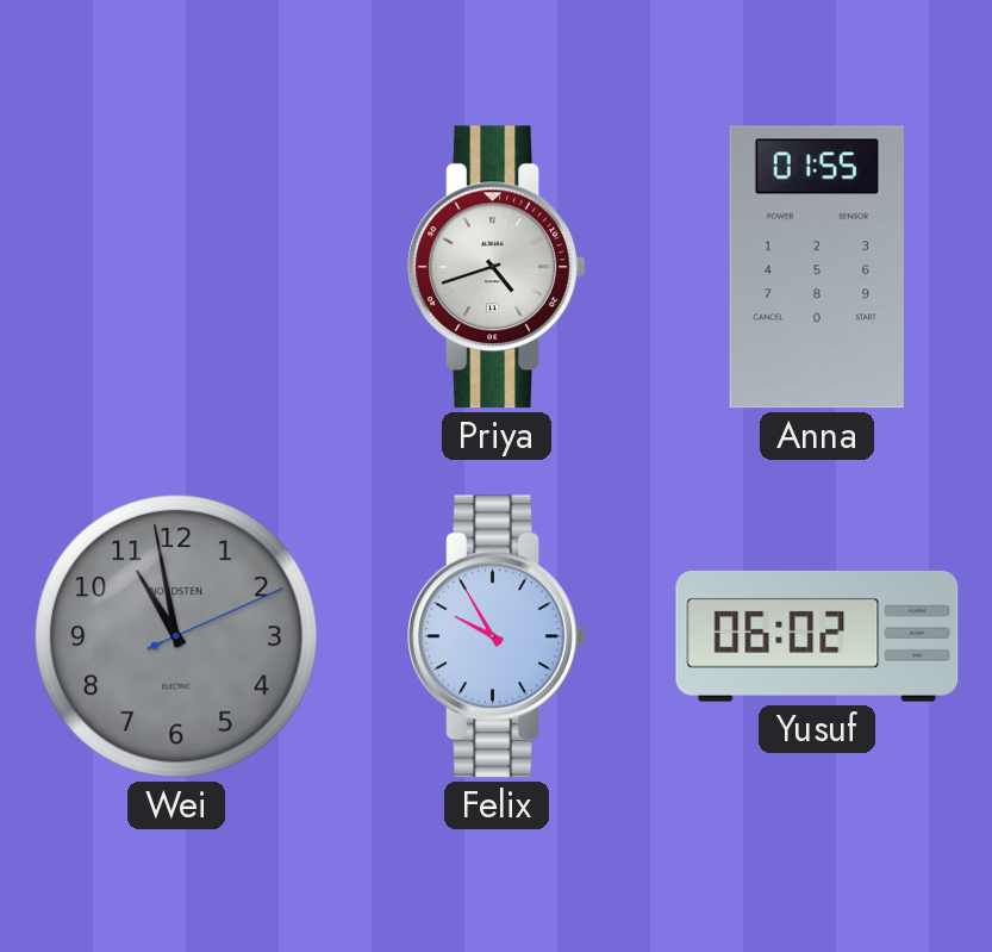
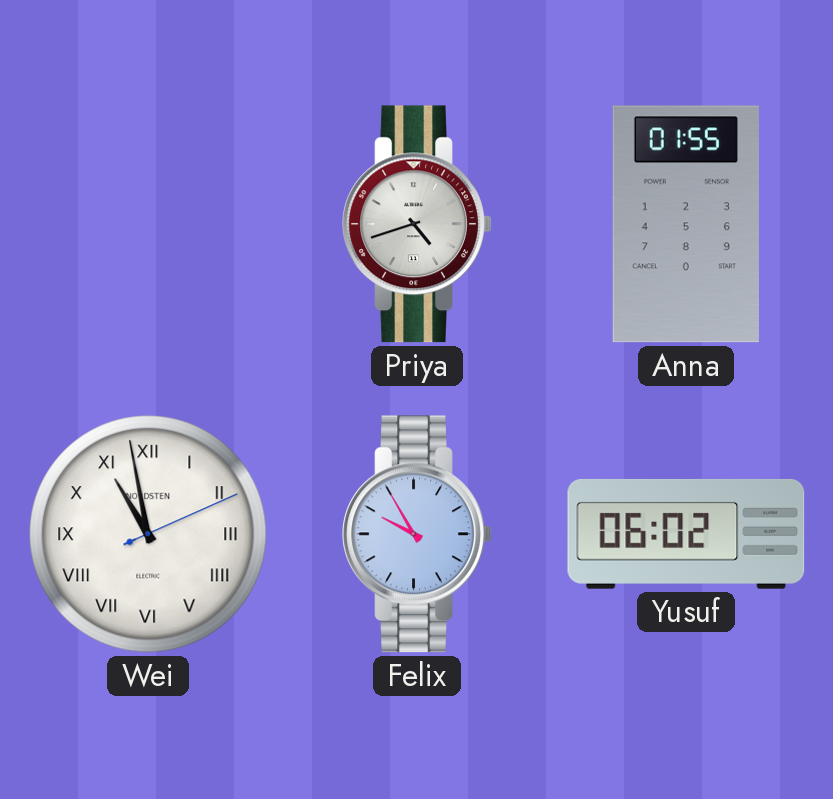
Wei dial: grey -> white (148, 534)
Wei numerals: Arabic -> Roman (148, 534)
